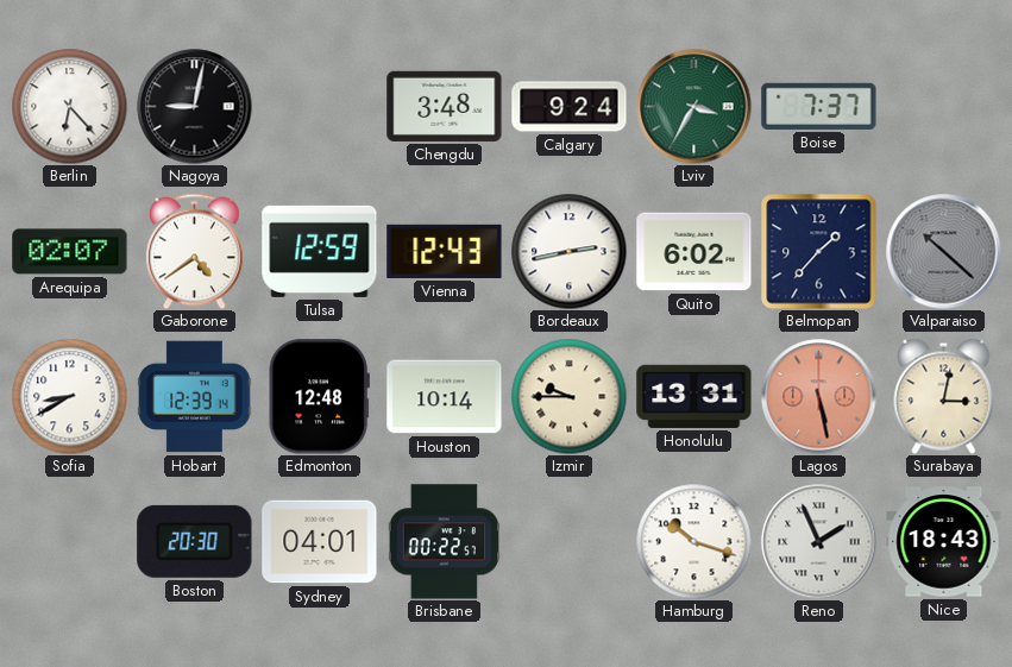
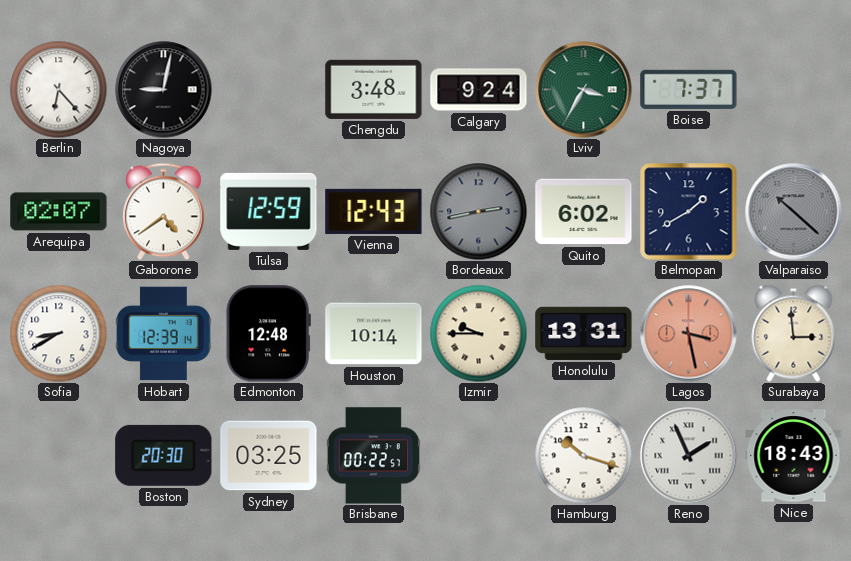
Bordeaux dial: white -> grey (478, 211)
Belmopan: 1:37 -> 1:40 (689, 212)
Lagos: 5:28 -> 3:28 (689, 334)
Surabaya: 3:02 -> 2:59 (794, 333)
Sydney: 04:01 -> 03:25 (269, 456)
